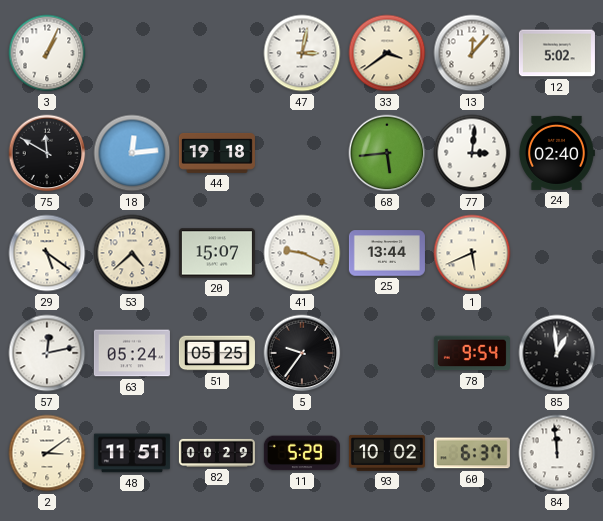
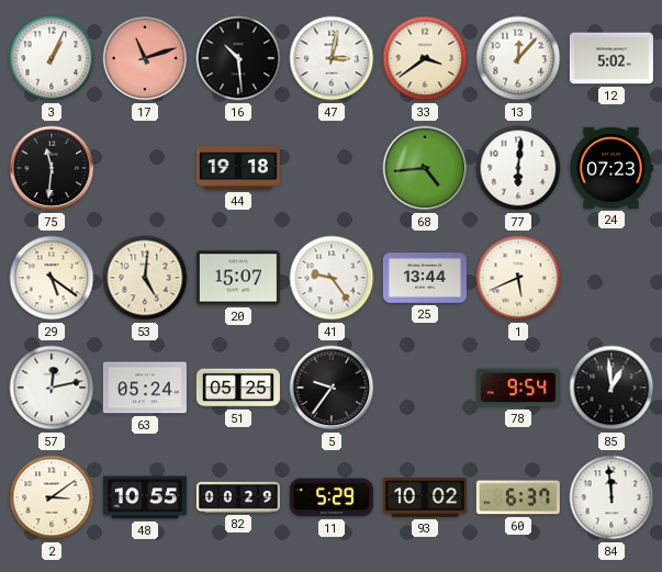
17: none -> 11:12 (145, 58)
16: none -> 10:29 (238, 58)
75: 11:50 -> 11:31 (52, 168)
18: 12:14 -> none (132, 153)
68: 5:44 -> 4:44 (425, 168)
77: 3:01 -> 6:01 (518, 168)
24: 02:40 -> 07:23 (610, 168)
53: 4:38 -> 5:01 (145, 278)
41: 9:19 -> 9:24 (332, 278)
48: 11:51 -> 10:55 (145, 497)
